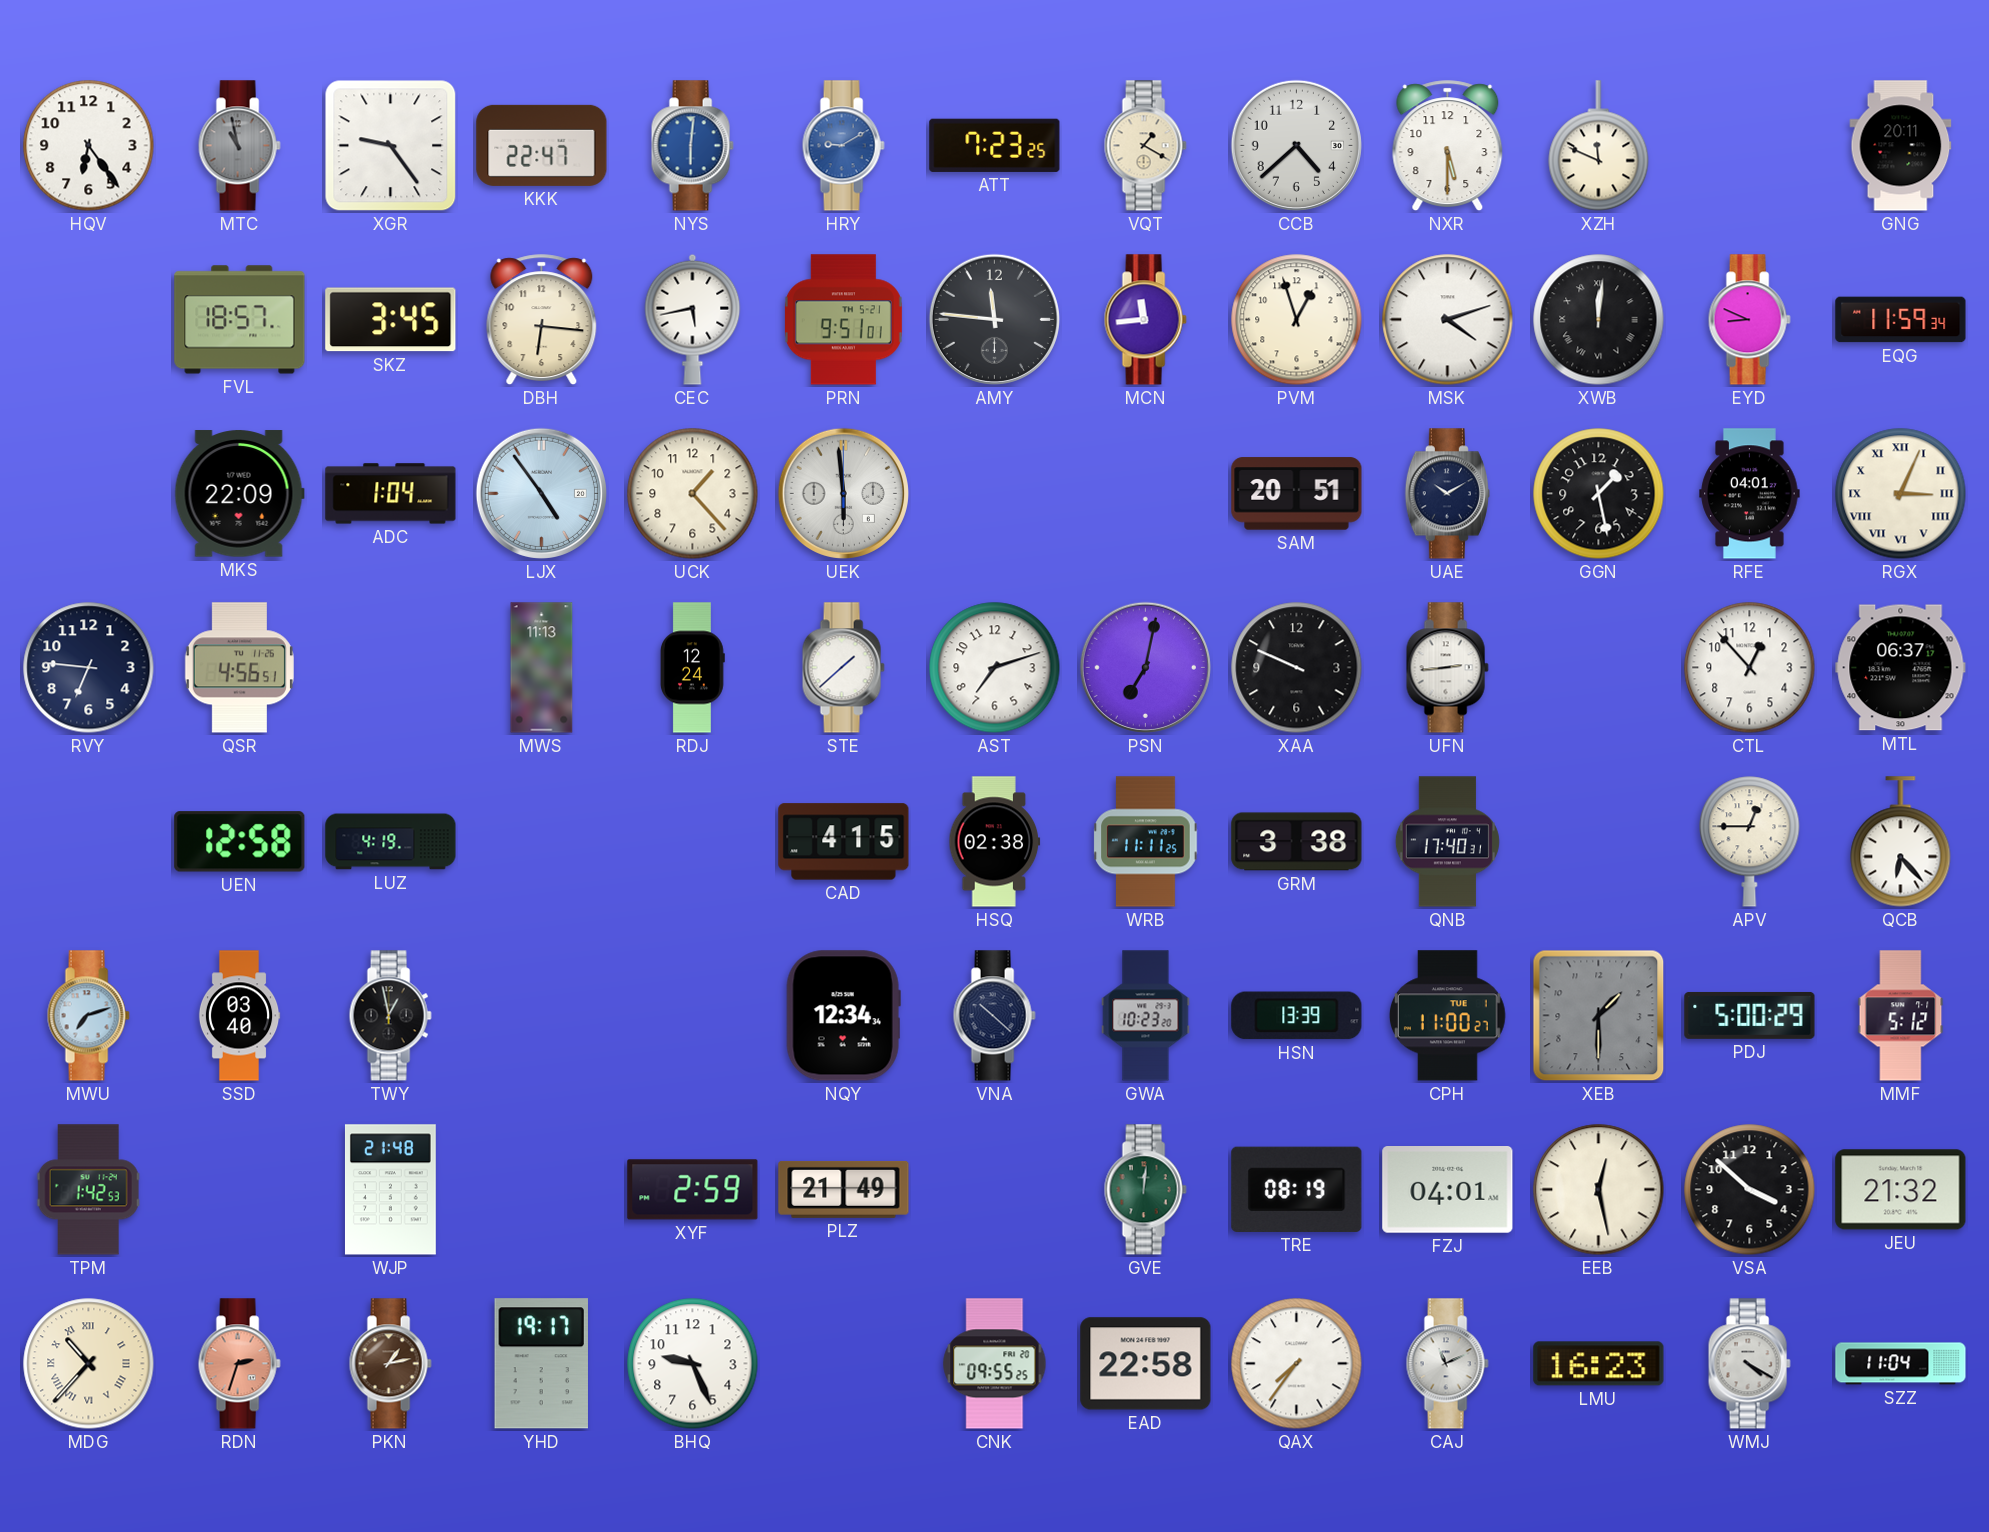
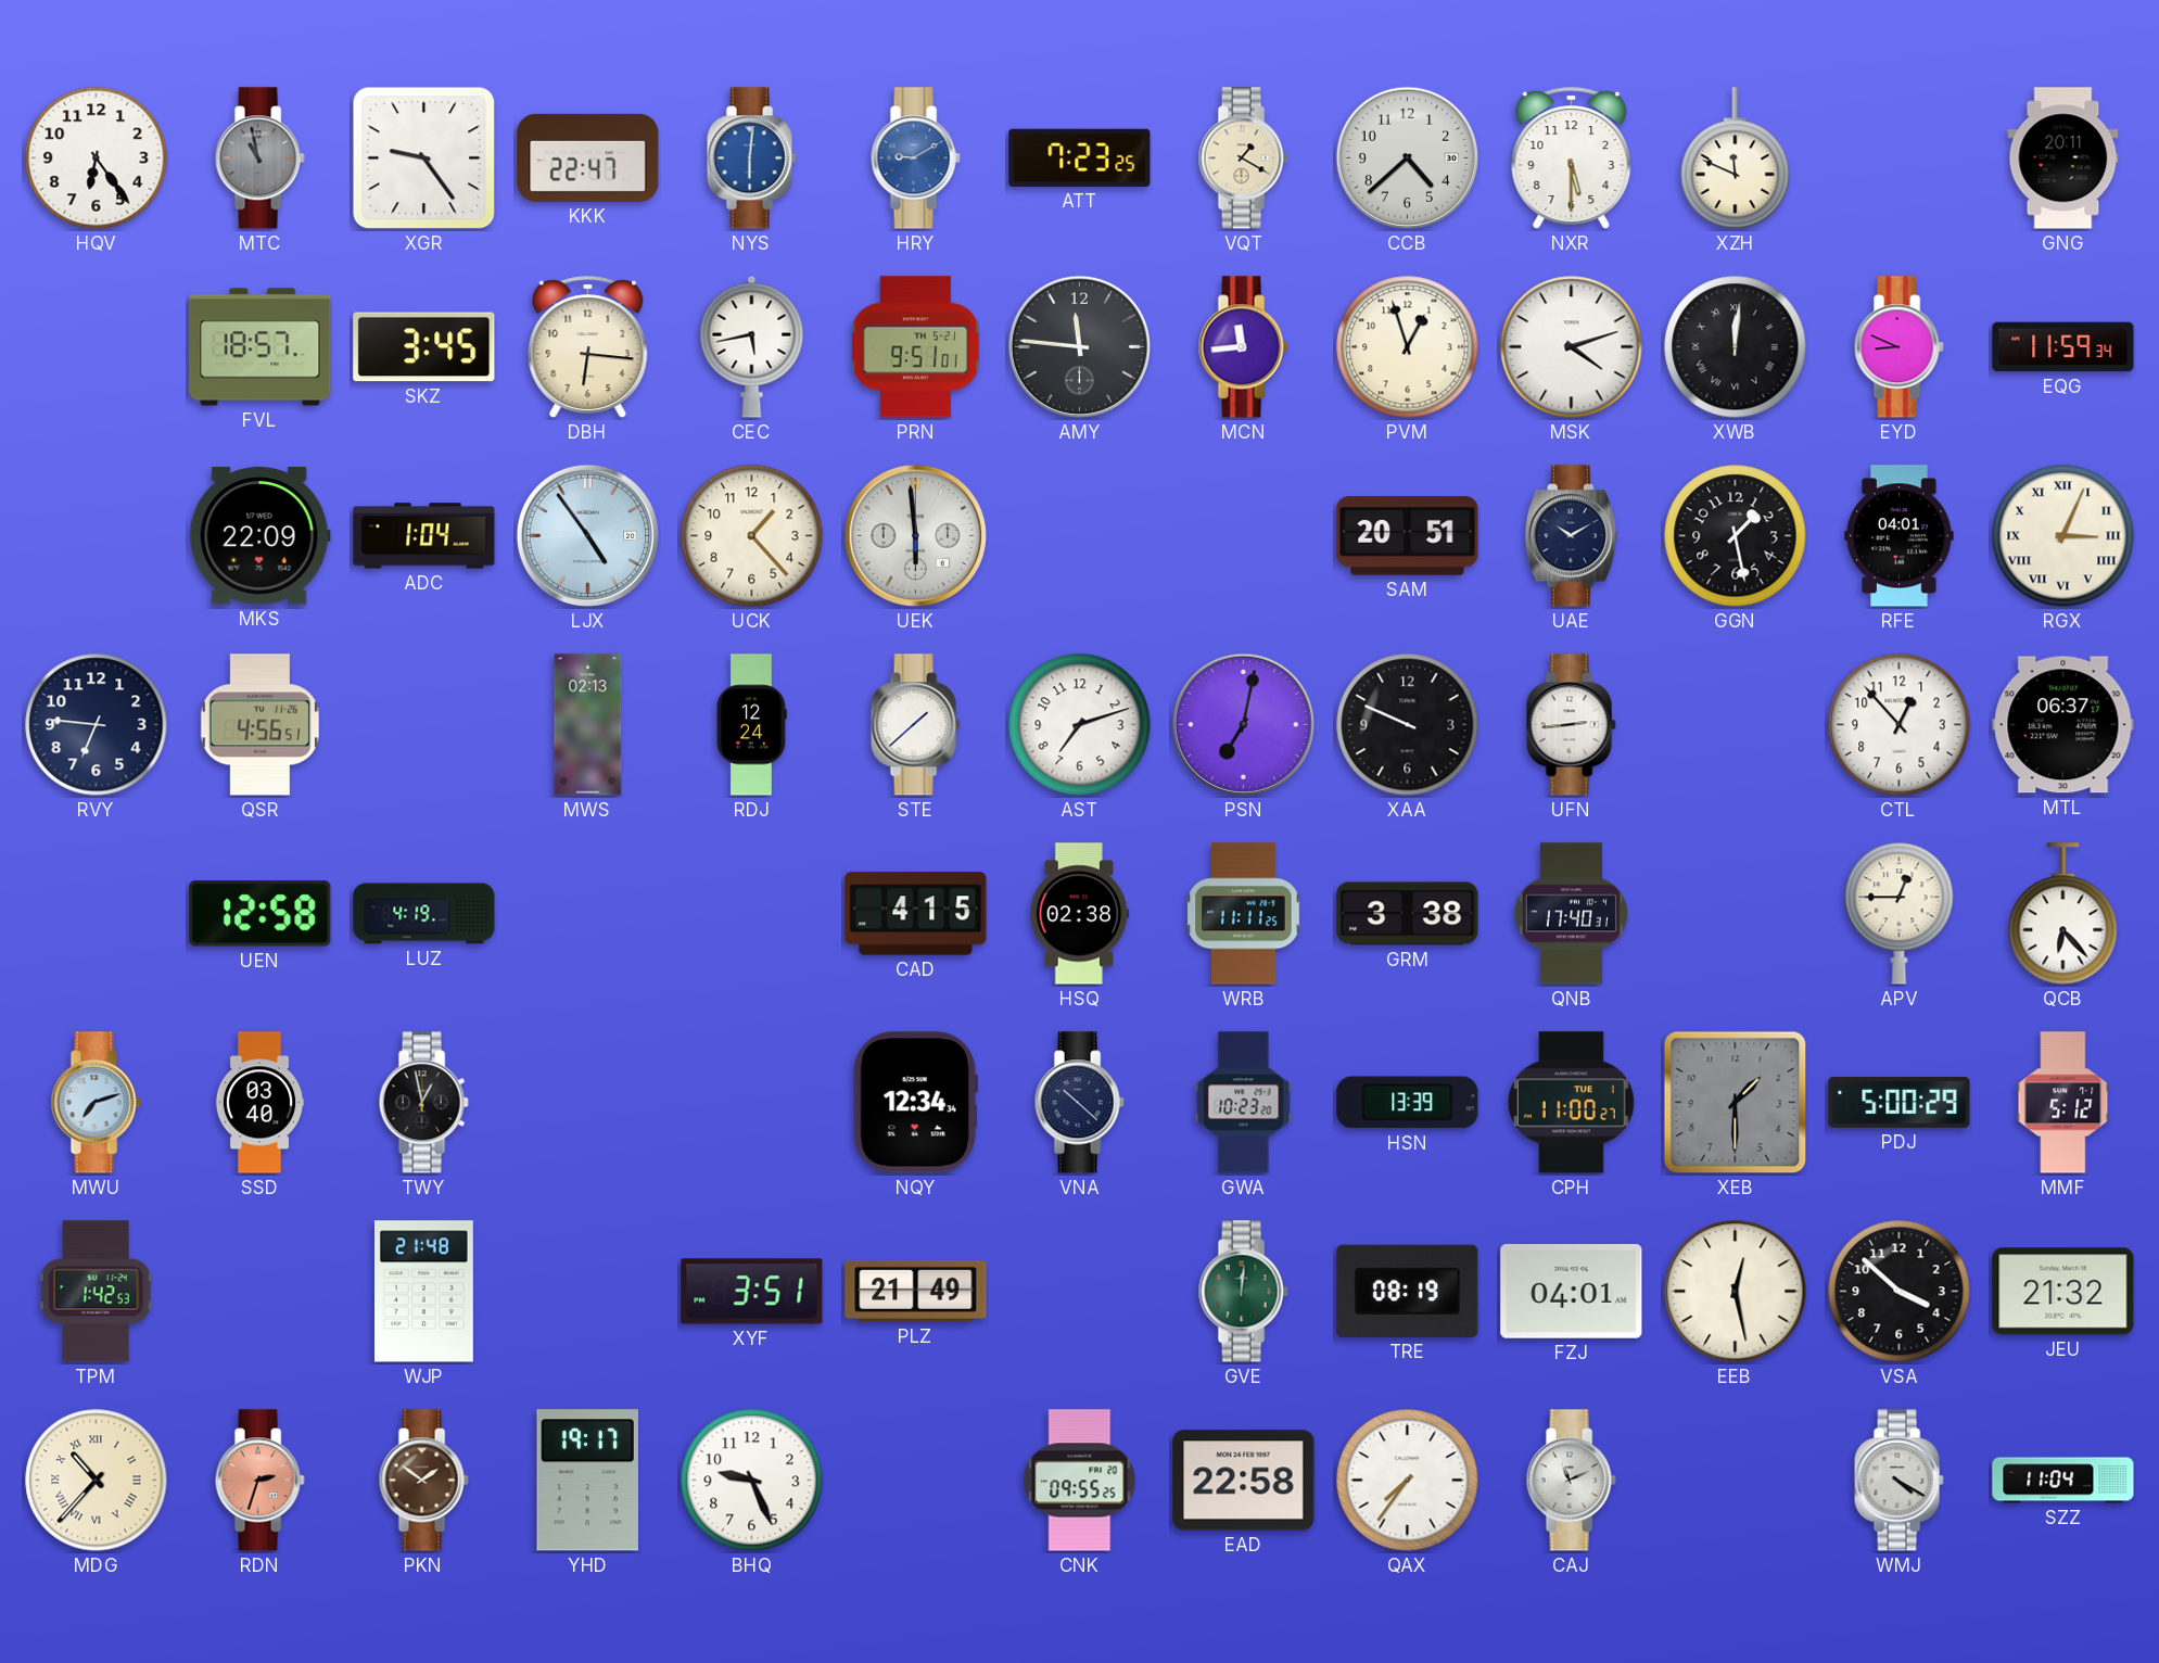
MWS: 11:13 -> 02:13 (588, 725)
XYF: 2:59 -> 3:51 (752, 1292)
PKN: 1:13 -> 1:51 (423, 1481)
LMU: 16:23 -> none (1599, 1364)
